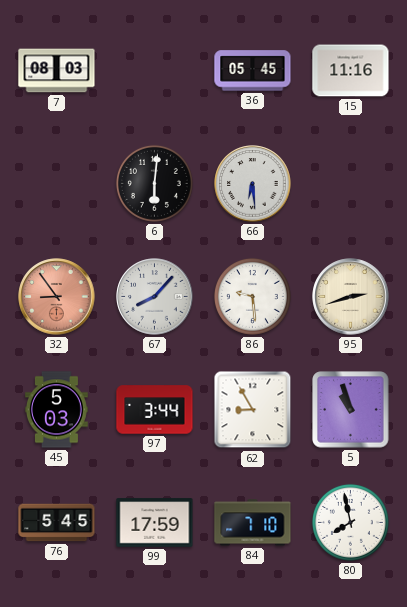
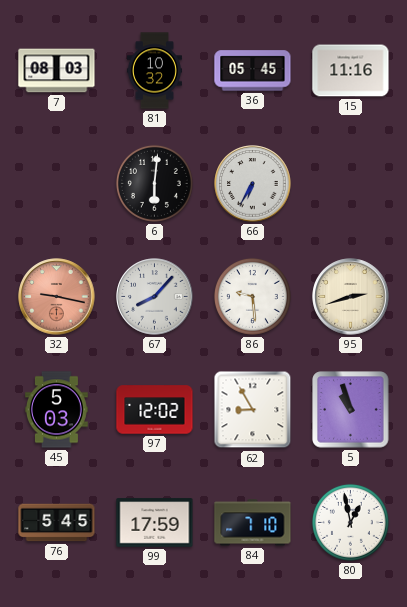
81: none -> 10:32 (154, 71)
66: 6:29 -> 6:35 (253, 184)
32: 8:54 -> 9:17 (57, 297)
97: 3:44 -> 12:02 (155, 410)
80: 7:58 -> 12:58 (350, 522)
